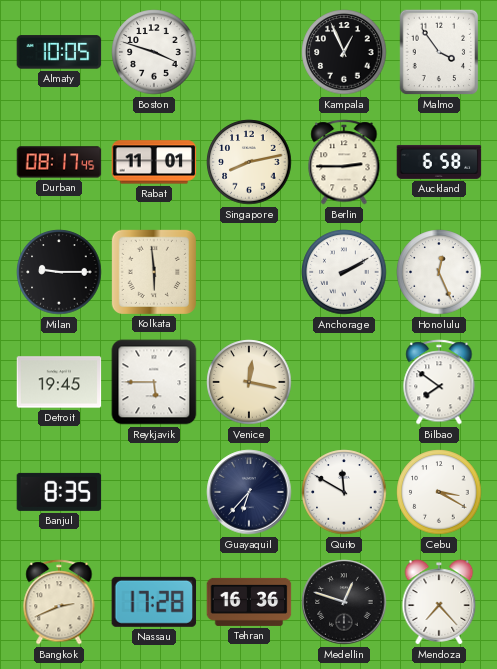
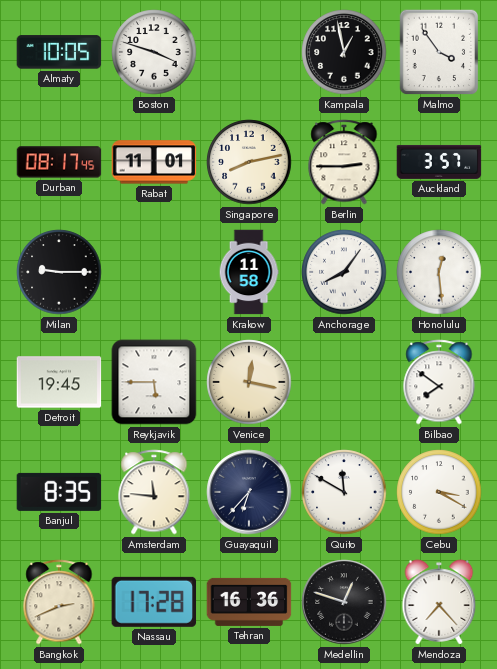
Kampala: 12:56 -> 12:58 (344, 52)
Auckland: 6:58 -> 3:57 (439, 162)
Kolkata: 5:59 -> none (154, 272)
Krakow: none -> 11:58 (249, 272)
Anchorage: 2:10 -> 8:06 (344, 272)
Honolulu: 12:26 -> 12:29 (439, 272)
Amsterdam: none -> 11:46 (154, 492)
